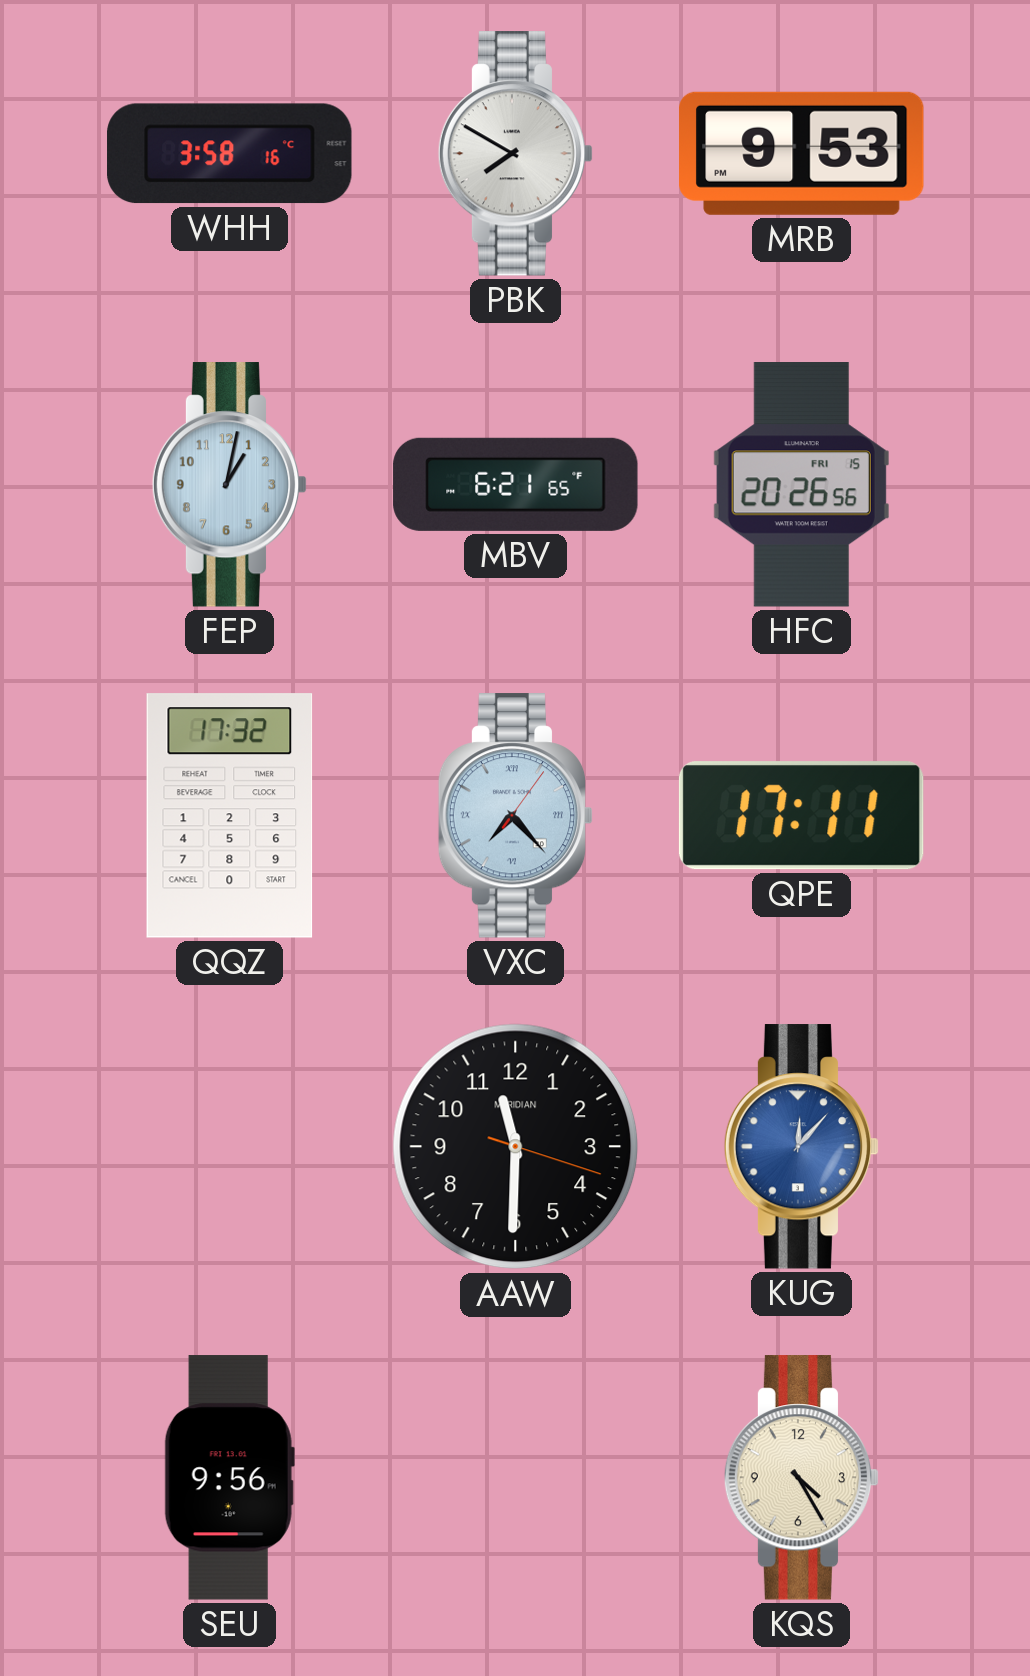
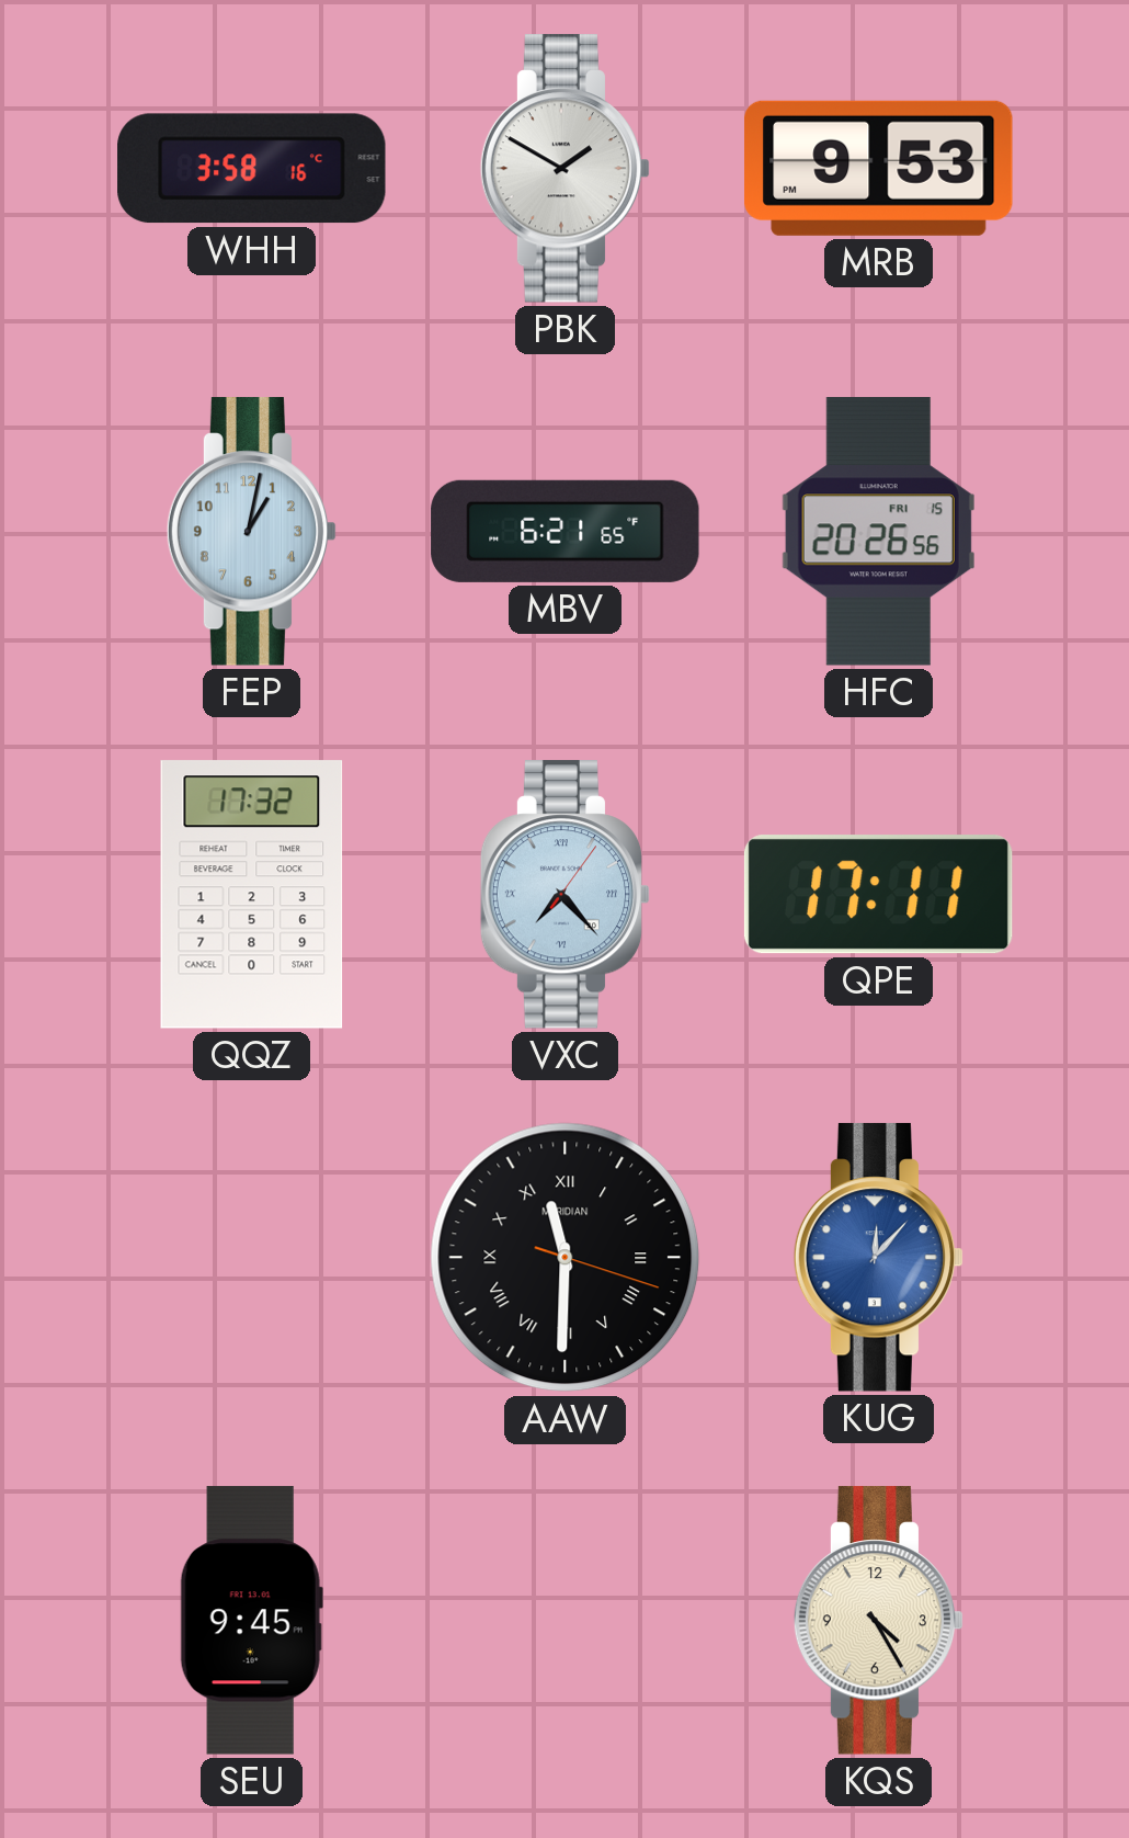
PBK: 7:50 -> 1:50 (566, 169)
AAW numerals: Arabic -> Roman (566, 1258)
SEU: 9:56 -> 9:45 (251, 1621)
